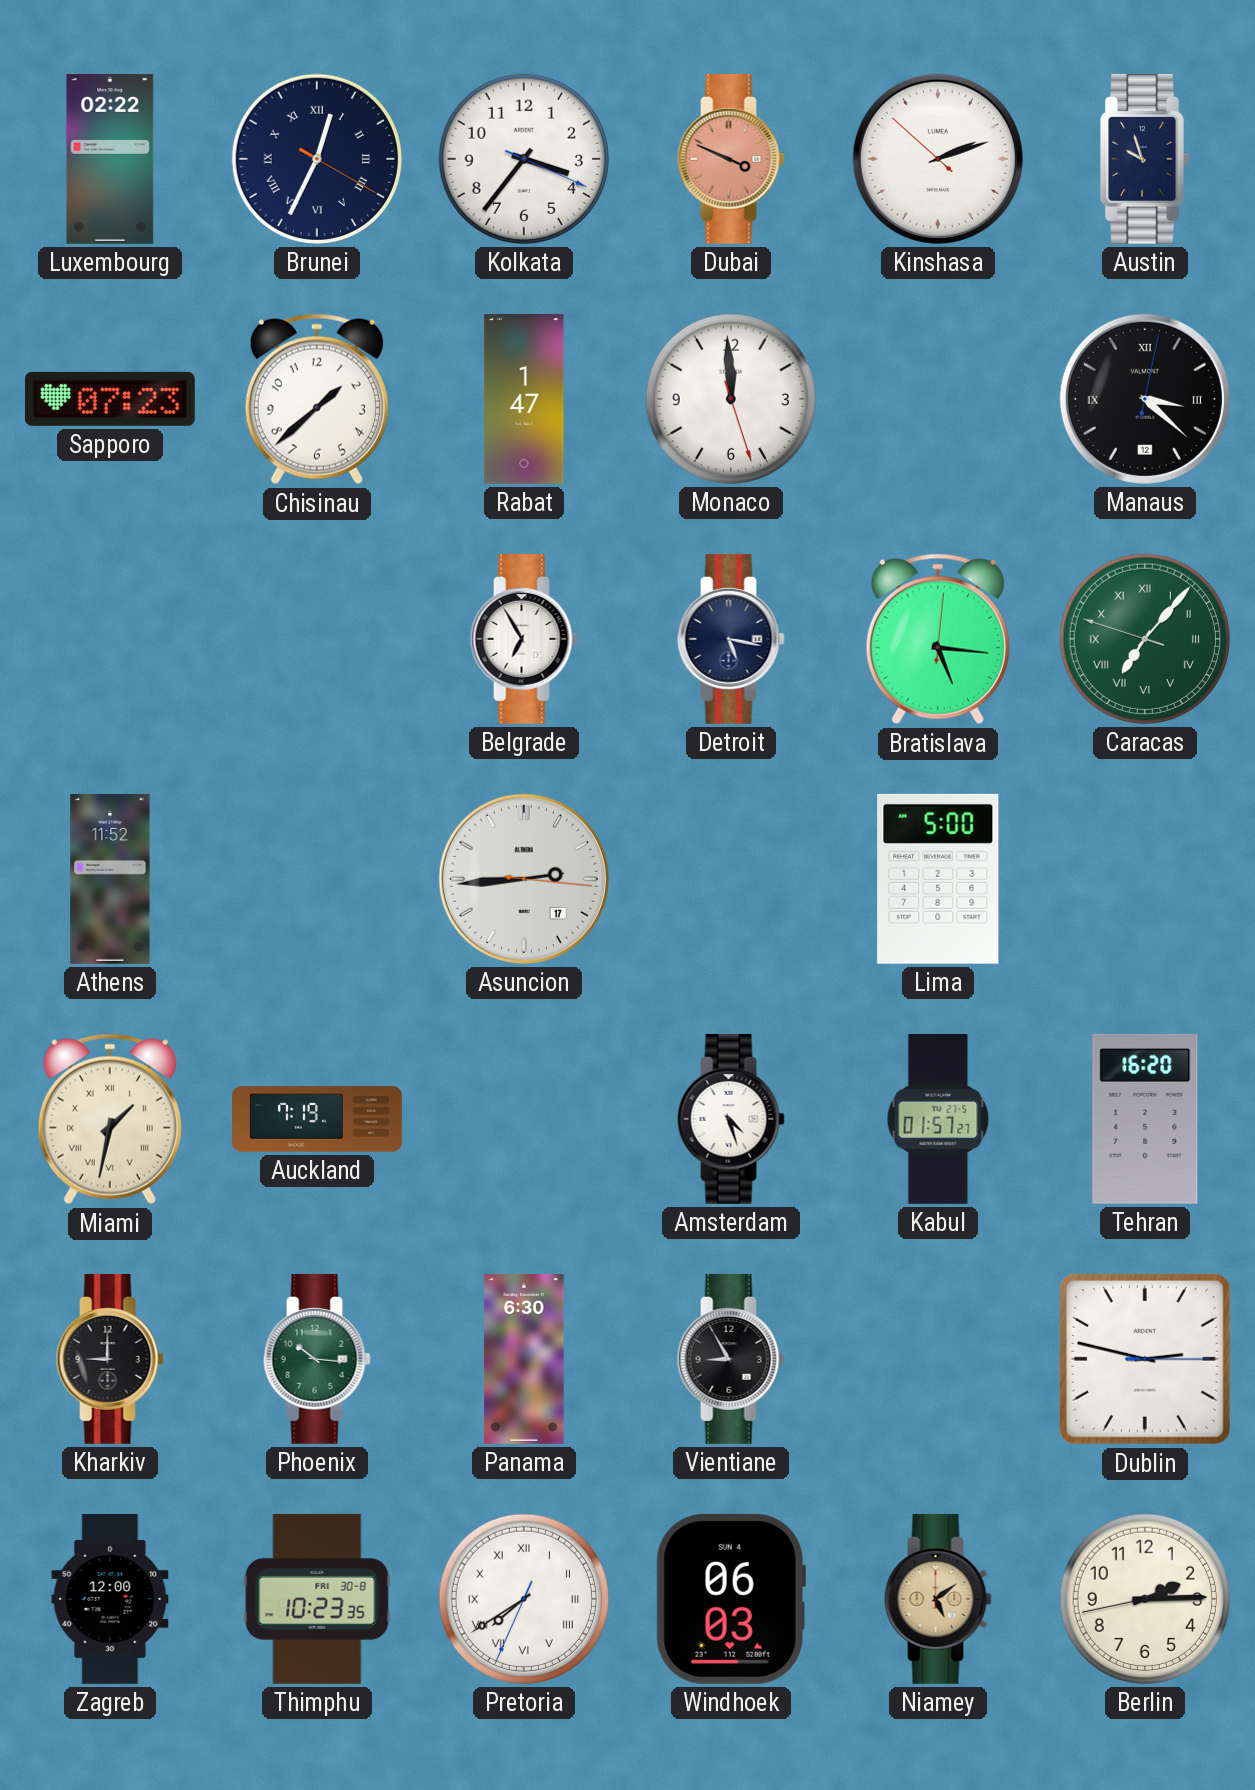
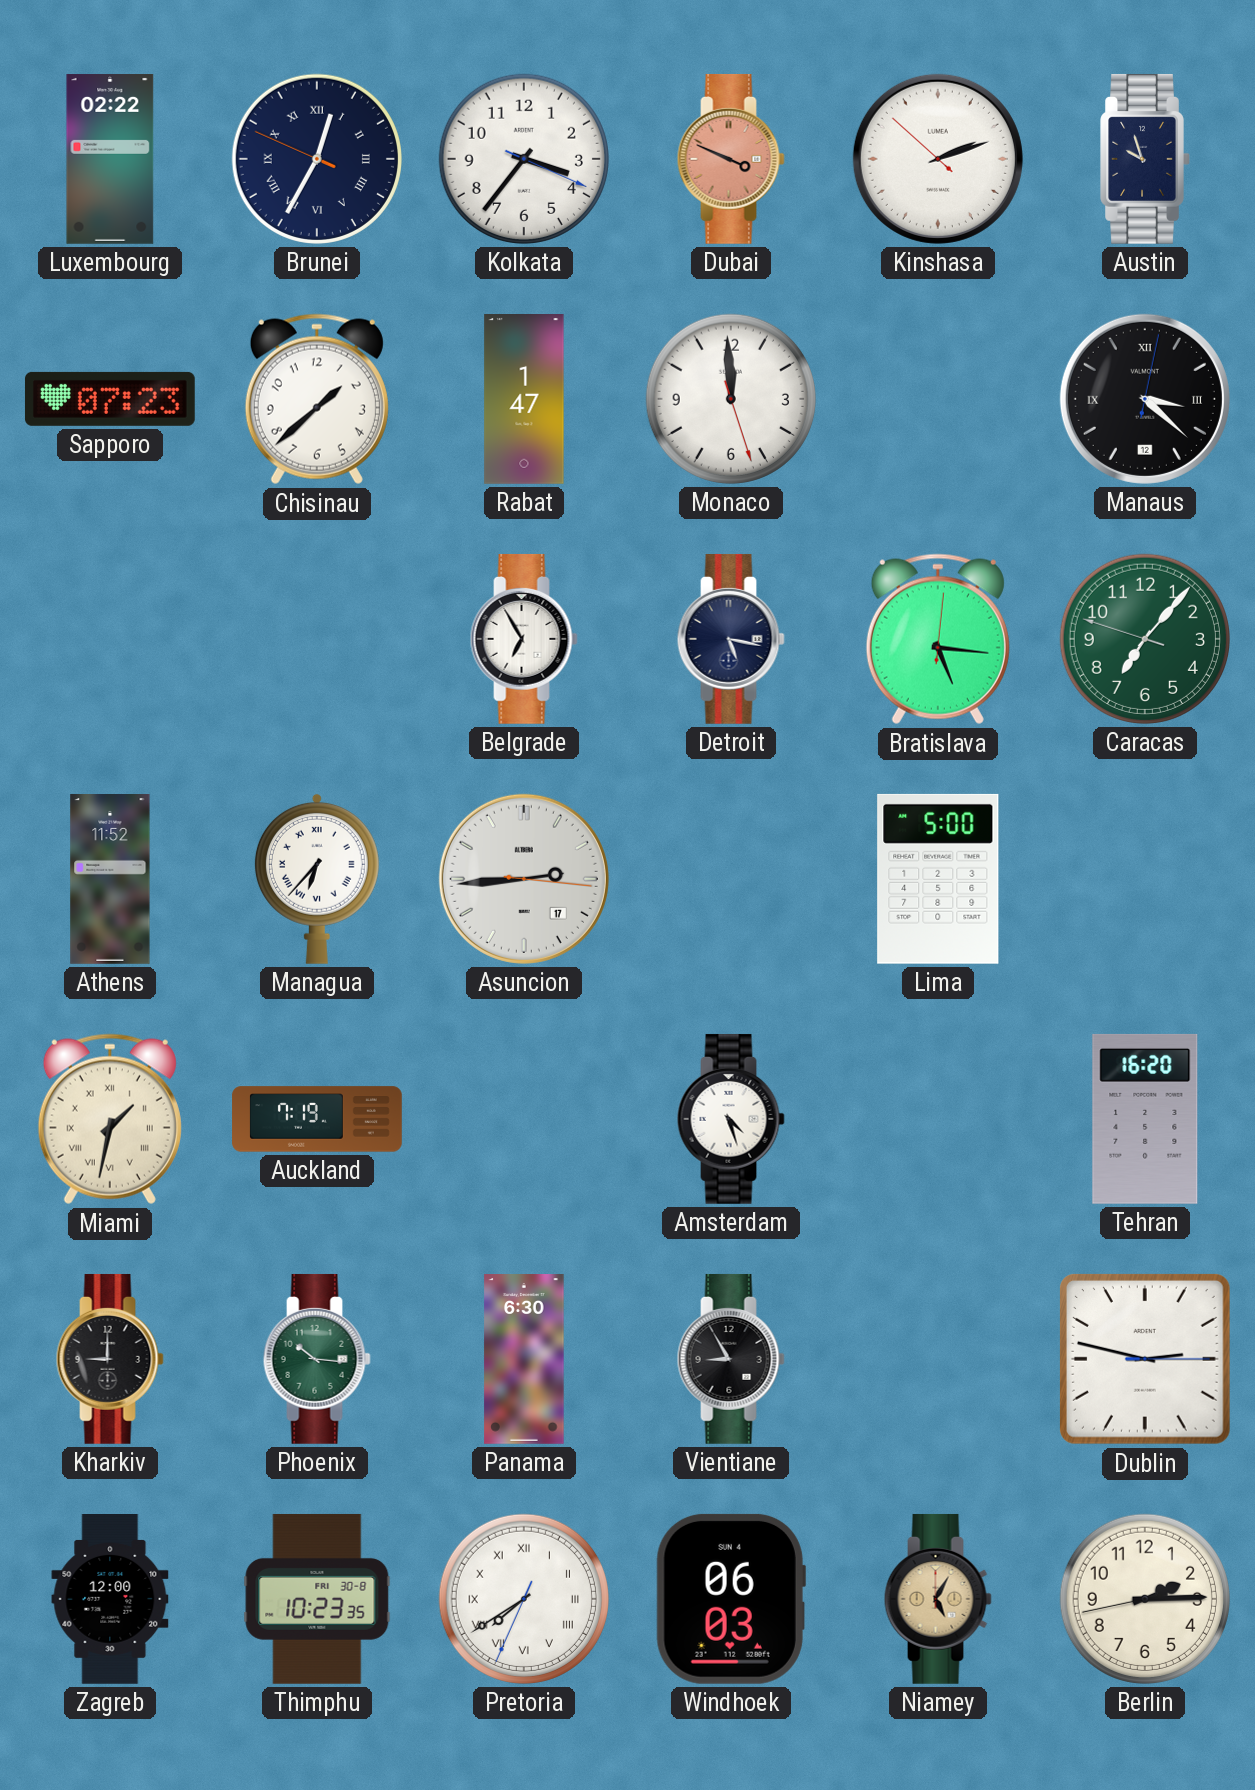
Brunei: 12:34:20 -> 12:34:49 (317, 159)
Caracas numerals: Roman -> Arabic (1145, 639)
Managua: none -> 6:37 (317, 879)
Kabul: 01:57 -> none (938, 1120)
Niamey: 5:09 -> 5:05 (938, 1599)
